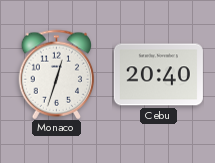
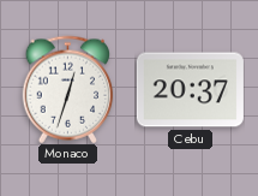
Cebu: 20:40 -> 20:37 (190, 90)
